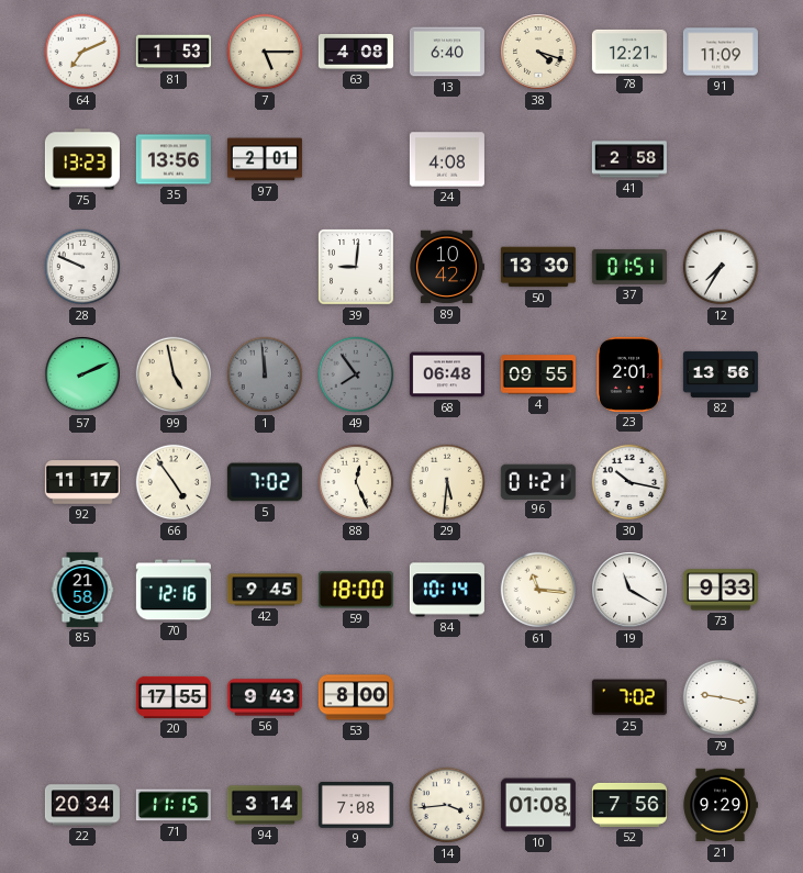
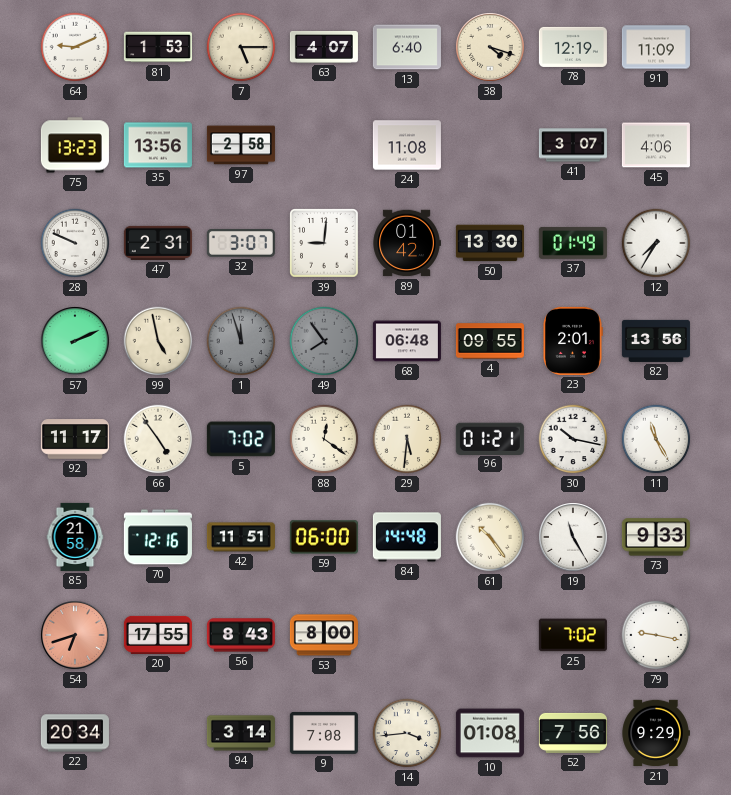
64: 7:11 -> 9:11 (75, 47)
63: 4:08 -> 4:07 (324, 47)
78: 12:21 -> 12:19 (573, 47)
97: 2:01 -> 2:58 (241, 145)
24: 4:08 -> 11:08 (407, 145)
41: 2:58 -> 3:07 (573, 145)
45: none -> 4:06 (656, 145)
47: none -> 2:31 (158, 243)
32: none -> 3:07 (241, 244)
89: 10:42 -> 01:42 (407, 243)
37: 01:51 -> 01:49 (573, 243)
1: 11:59 -> 11:57 (241, 341)
88: 12:26 -> 12:21 (324, 439)
11: none -> 11:25 (656, 439)
42: 9:45 -> 11:51 (241, 537)
59: 18:00 -> 06:00 (324, 537)
84: 10:14 -> 14:48 (407, 537)
61: 11:16 -> 10:24 (490, 537)
19: 11:20 -> 11:25 (573, 537)
54: none -> 6:42 (75, 635)
56: 9:43 -> 8:43 (241, 635)
71: 11:15 -> none (174, 805)
